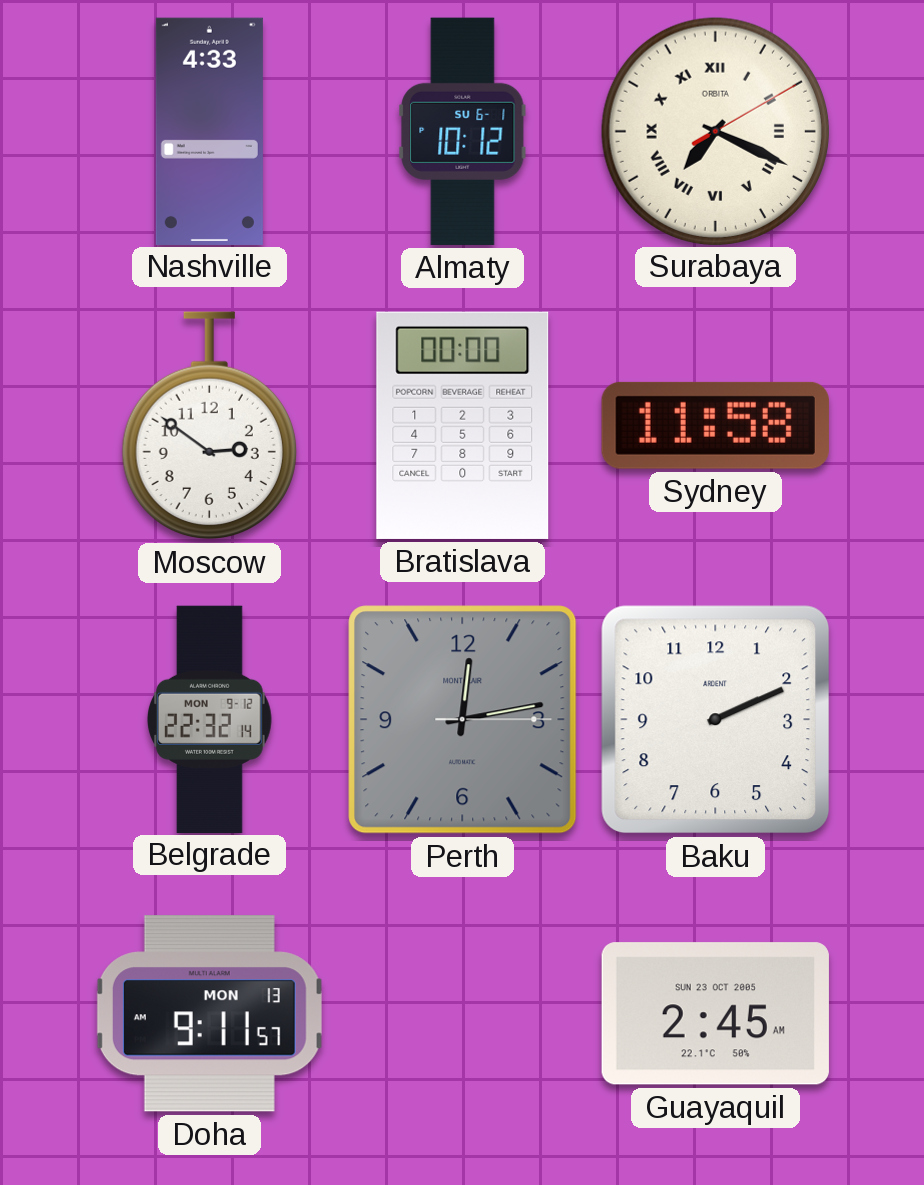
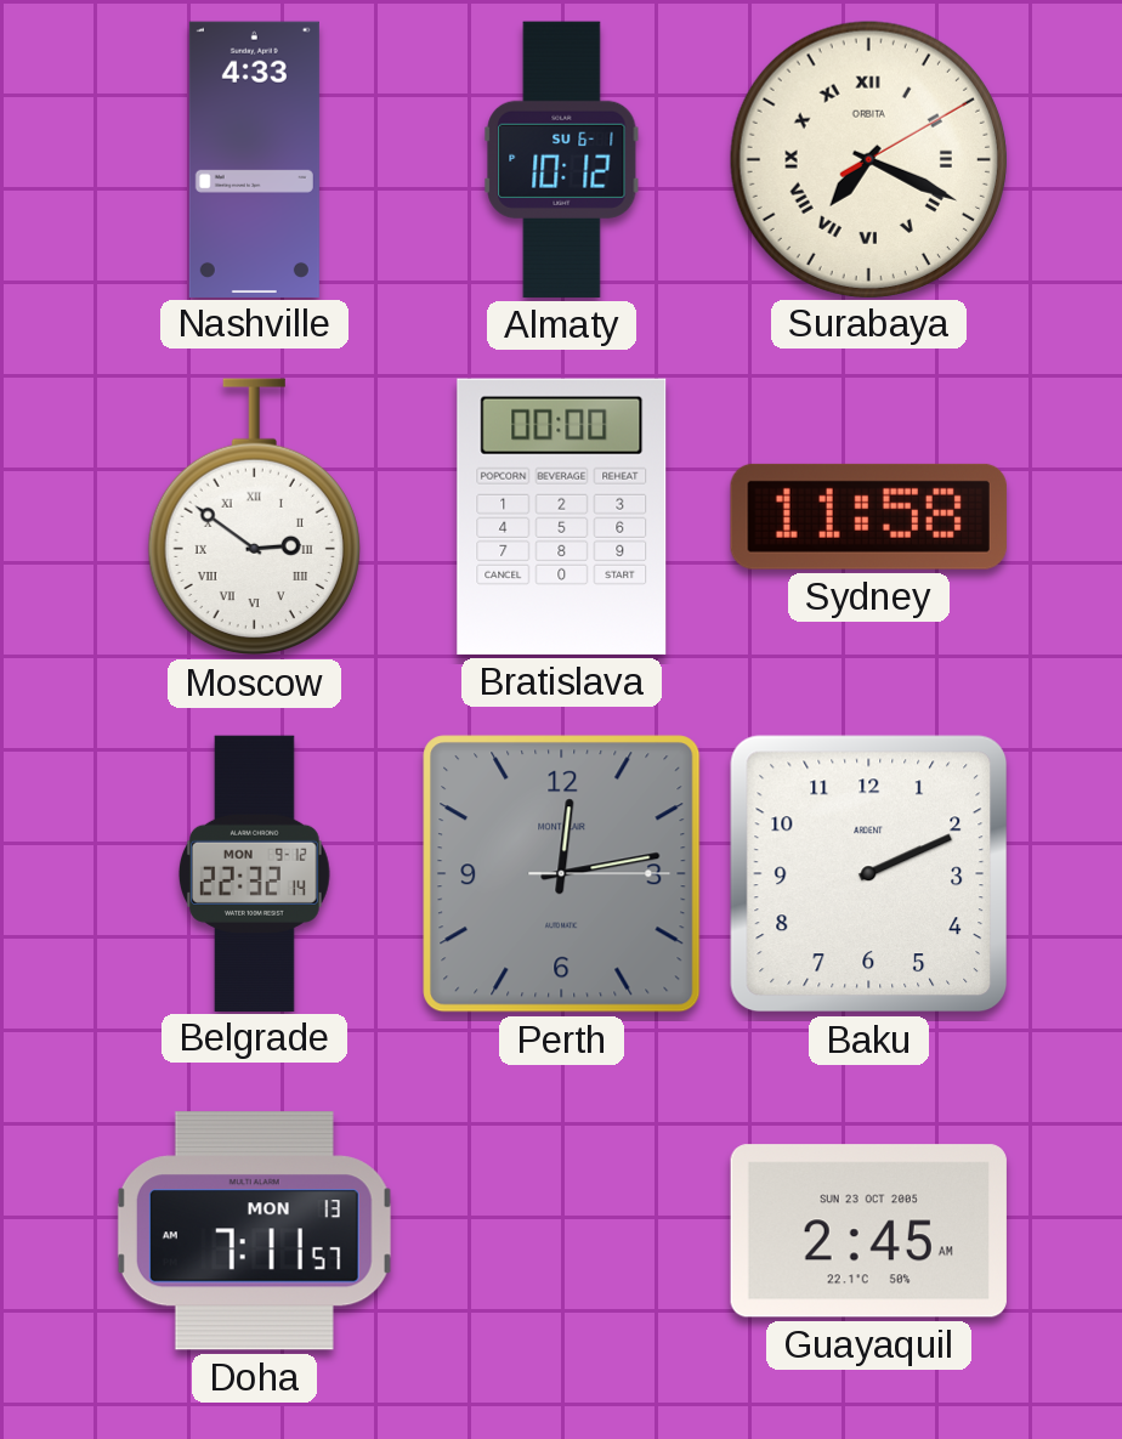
Moscow numerals: Arabic -> Roman (254, 517)
Doha: 9:11 -> 7:11 (254, 1231)
